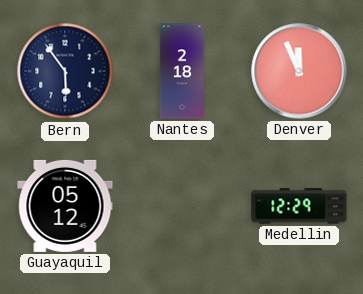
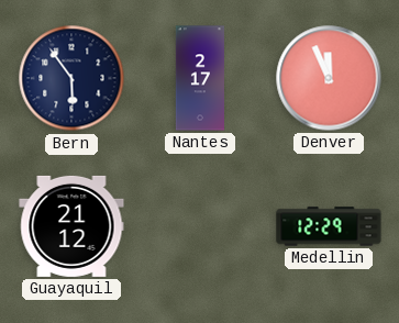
Nantes: 2:18 -> 2:17 (199, 78)
Guayaquil: 05:12 -> 21:12 (71, 226)
